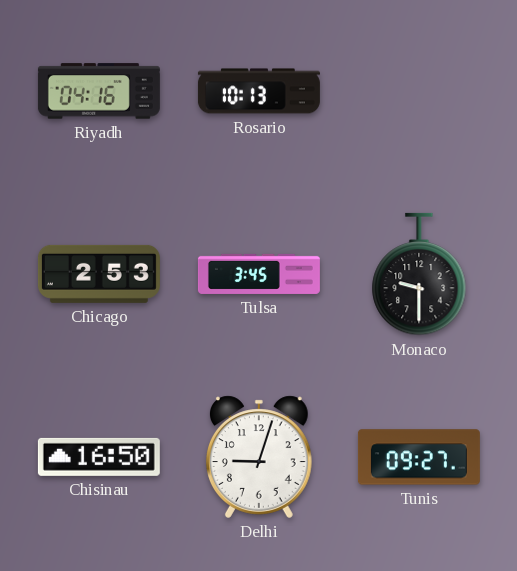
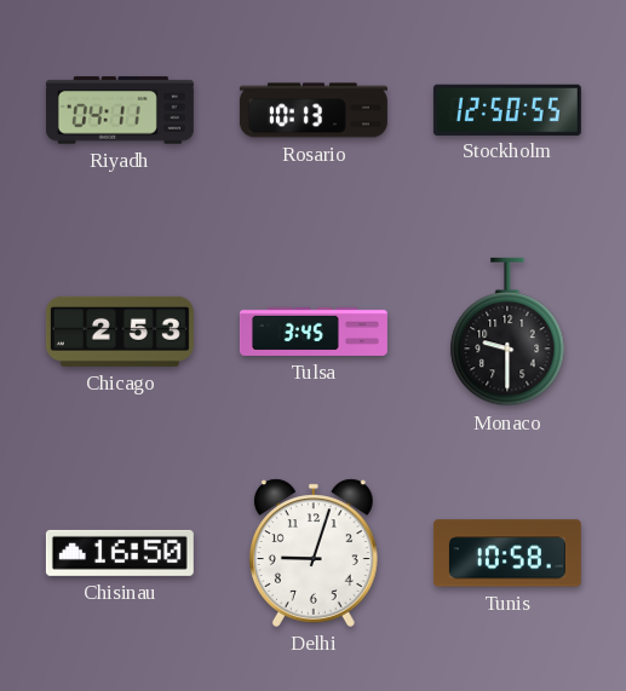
Riyadh: 04:16 -> 04:11 (120, 110)
Stockholm: none -> 12:50 (507, 109)
Tunis: 09:27 -> 10:58 (507, 553)
